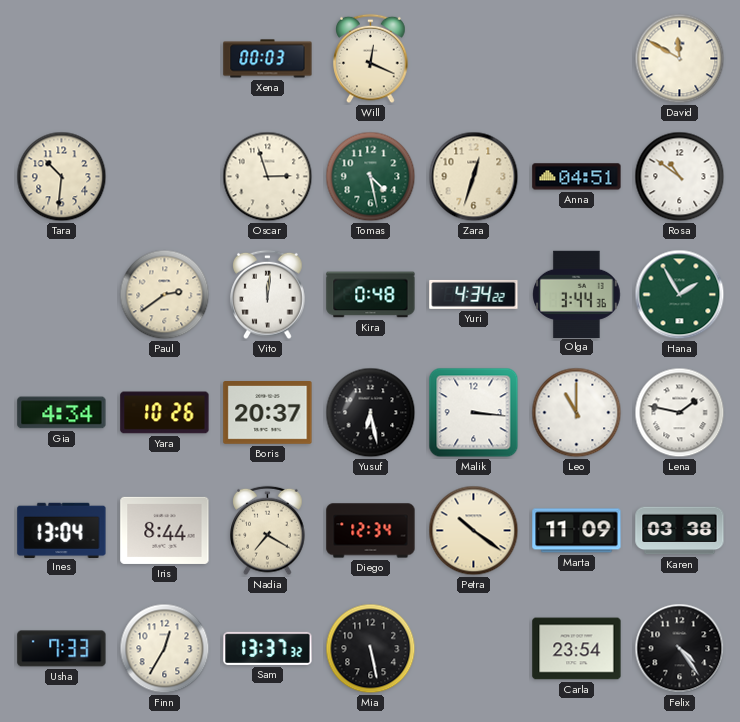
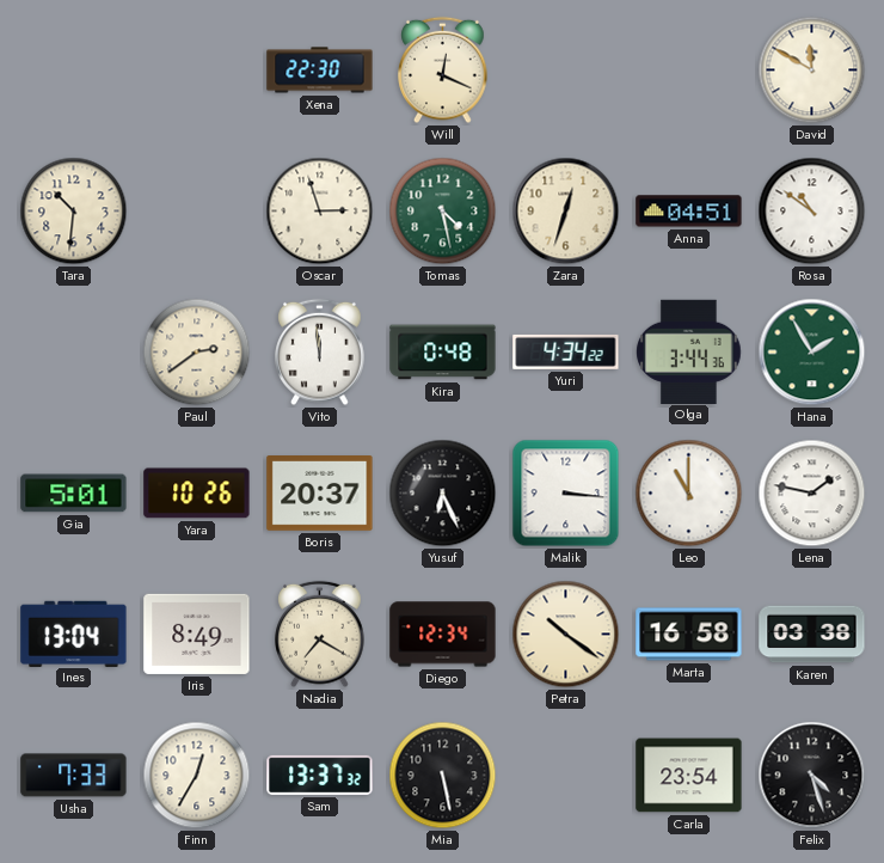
Xena: 00:03 -> 22:30 (320, 71)
Vito: 12:01 -> 11:59 (320, 353)
Gia: 4:34 -> 5:01 (74, 494)
Yusuf: 6:28 -> 6:26 (443, 494)
Iris: 8:44 -> 8:49 (197, 634)
Marta: 11:09 -> 16:58 (689, 635)
Felix: 4:24 -> 4:27 (812, 776)
